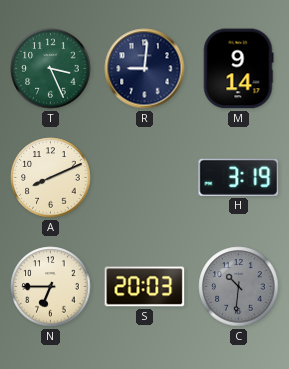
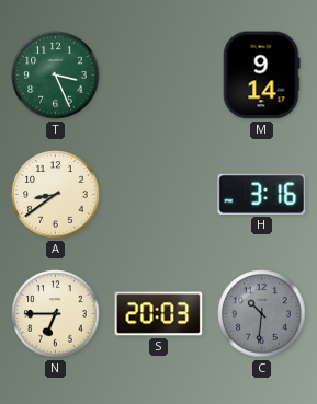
R: 9:01 -> none (145, 69)
A: 8:11 -> 8:39 (56, 195)
H: 3:19 -> 3:16 (262, 194)
